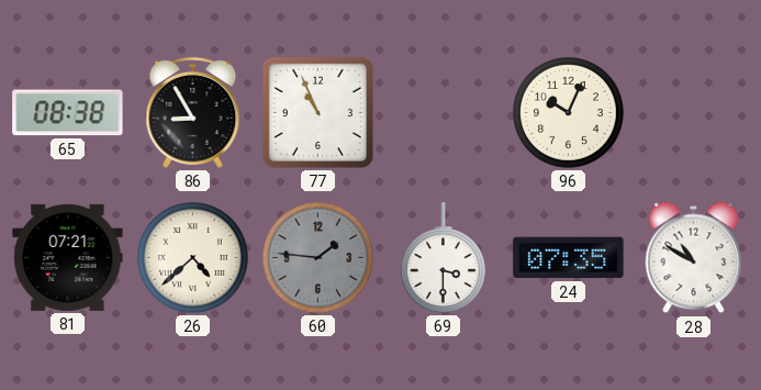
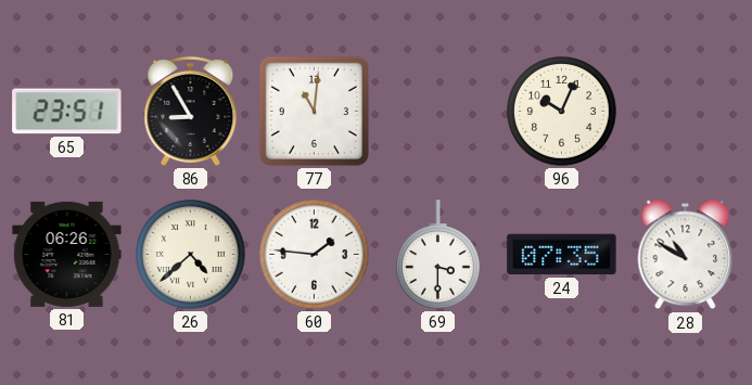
65: 08:38 -> 23:51 (67, 112)
77: 10:56 -> 11:01 (314, 111)
81: 07:21 -> 06:26 (67, 254)
60 dial: grey -> white (315, 255)
